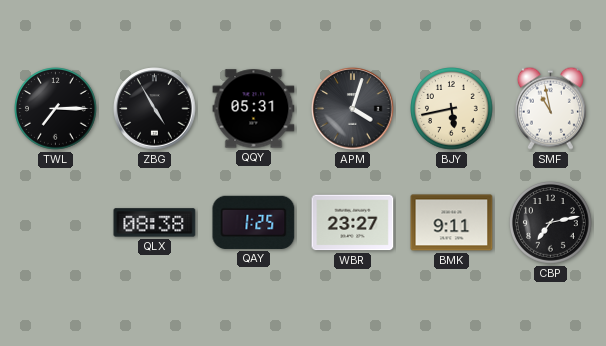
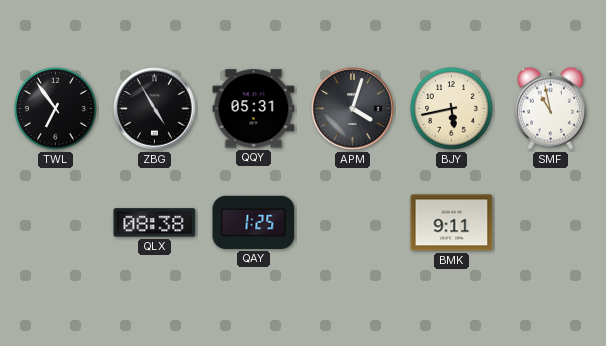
TWL: 7:15 -> 6:54 (56, 109)
WBR: 23:27 -> none (353, 223)
CBP: 7:13 -> none (551, 223)
